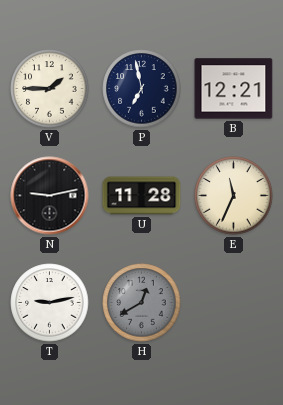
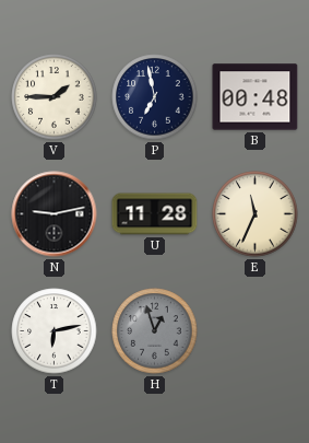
B: 12:21 -> 00:48 (255, 97)
T: 9:13 -> 6:13 (55, 331)
H: 12:40 -> 12:57 (155, 331)
